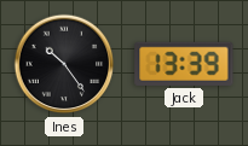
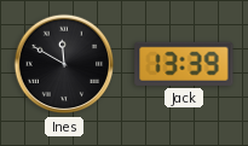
Ines: 10:24 -> 11:50 (64, 64)
